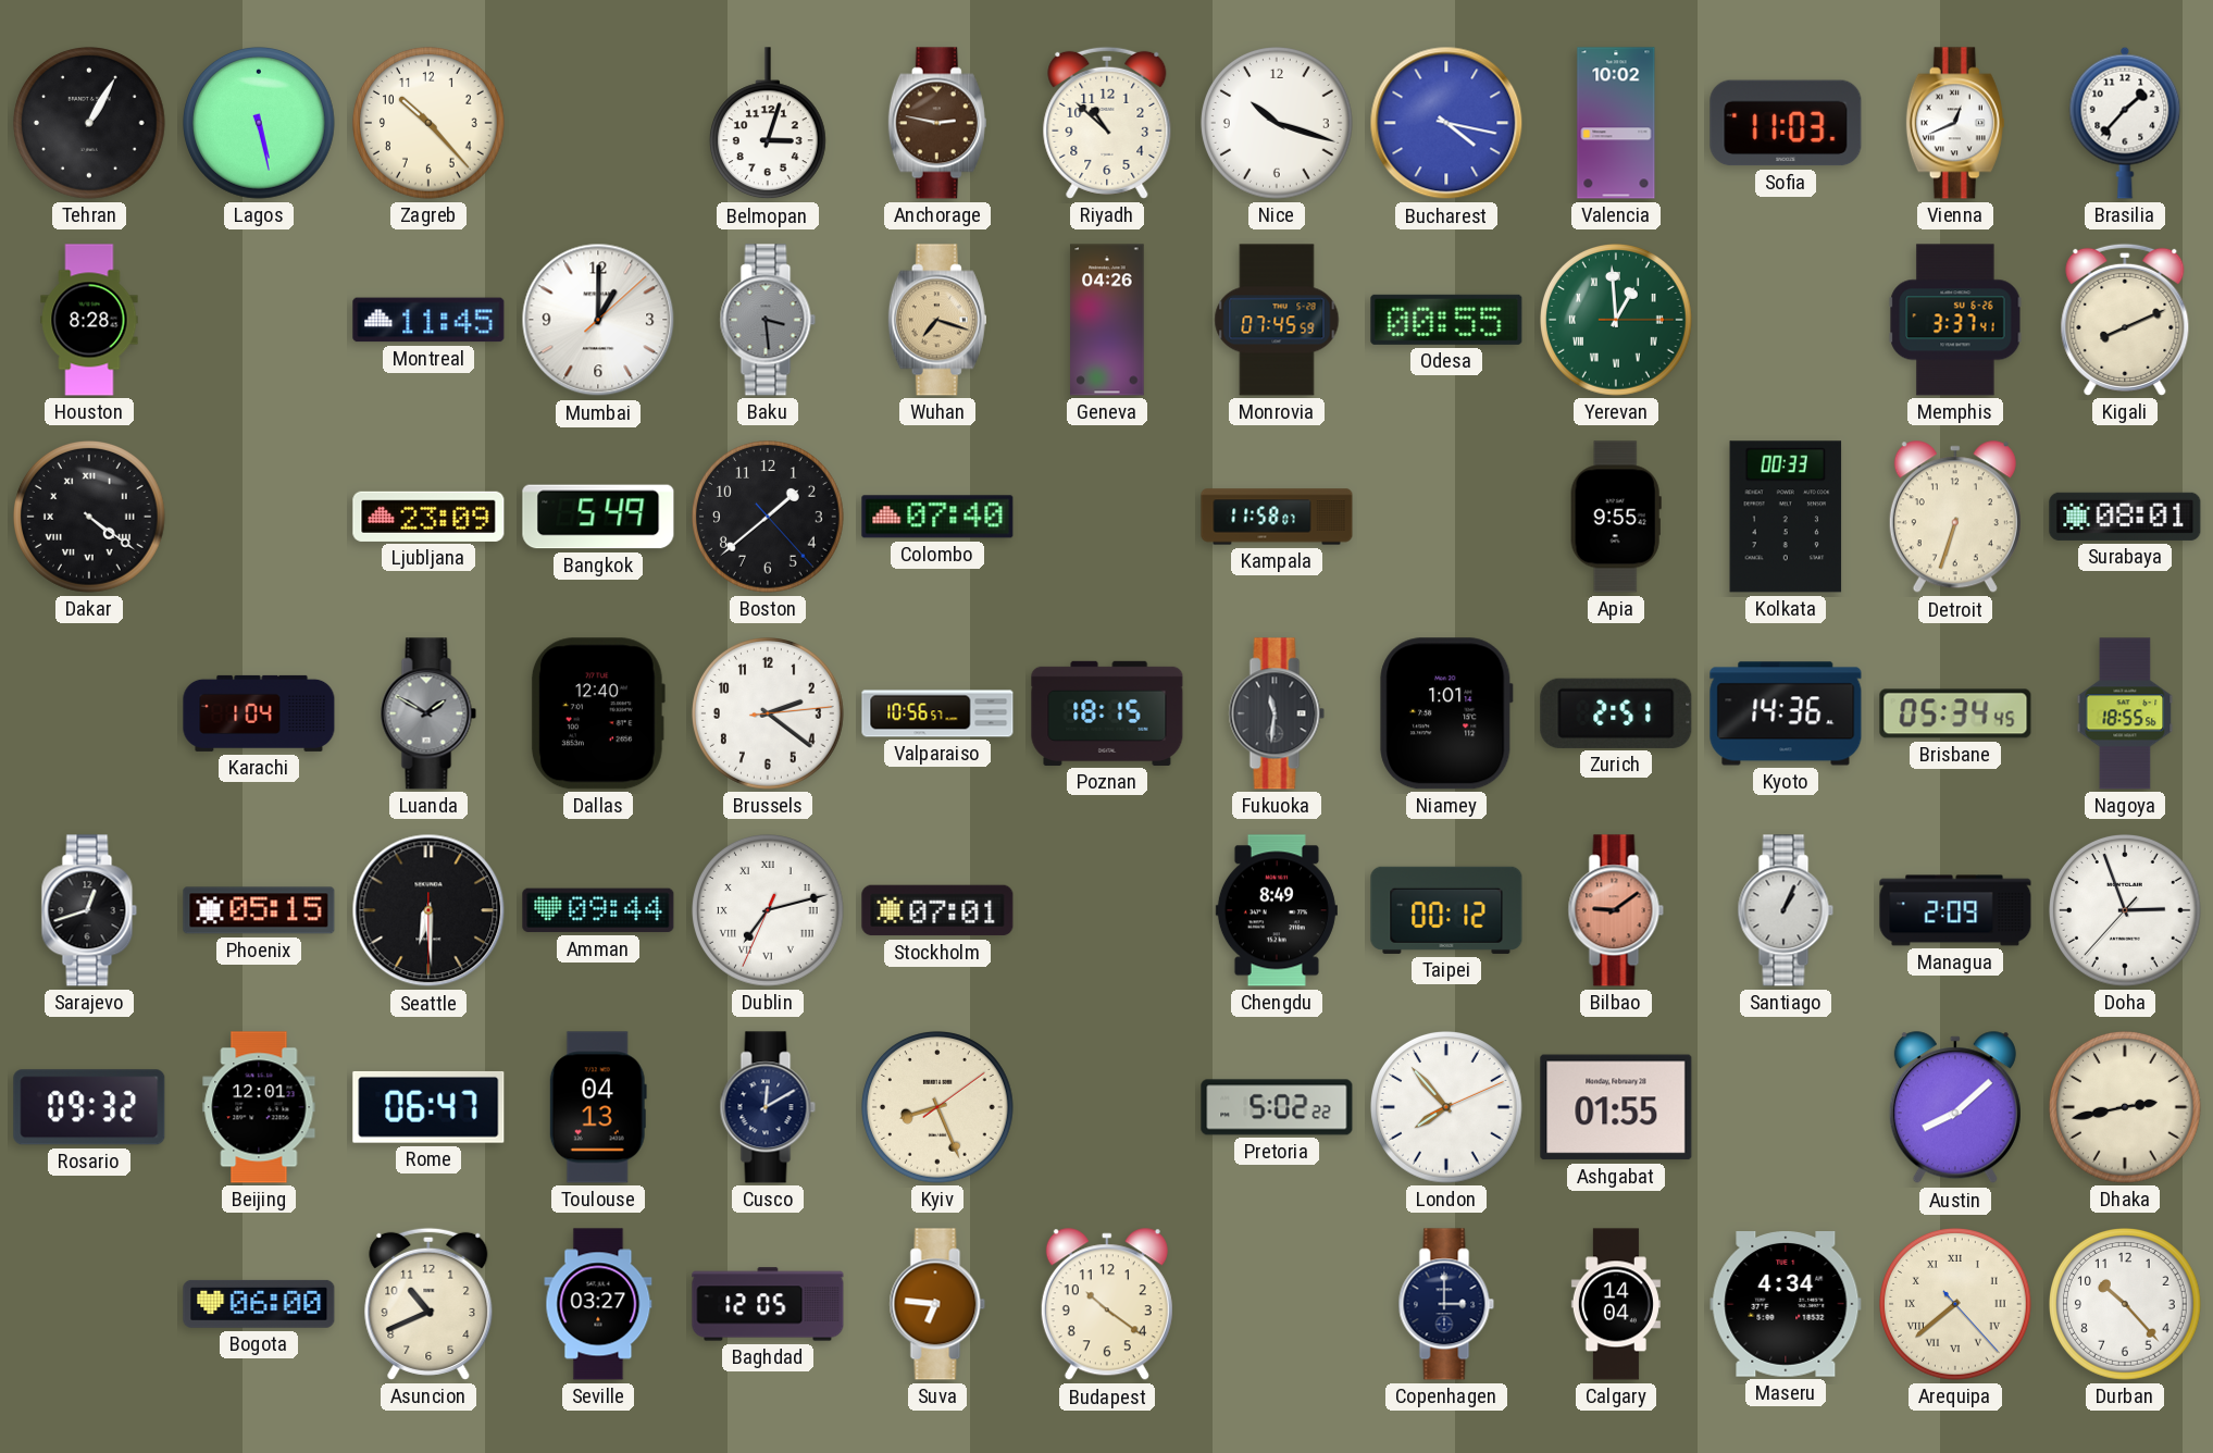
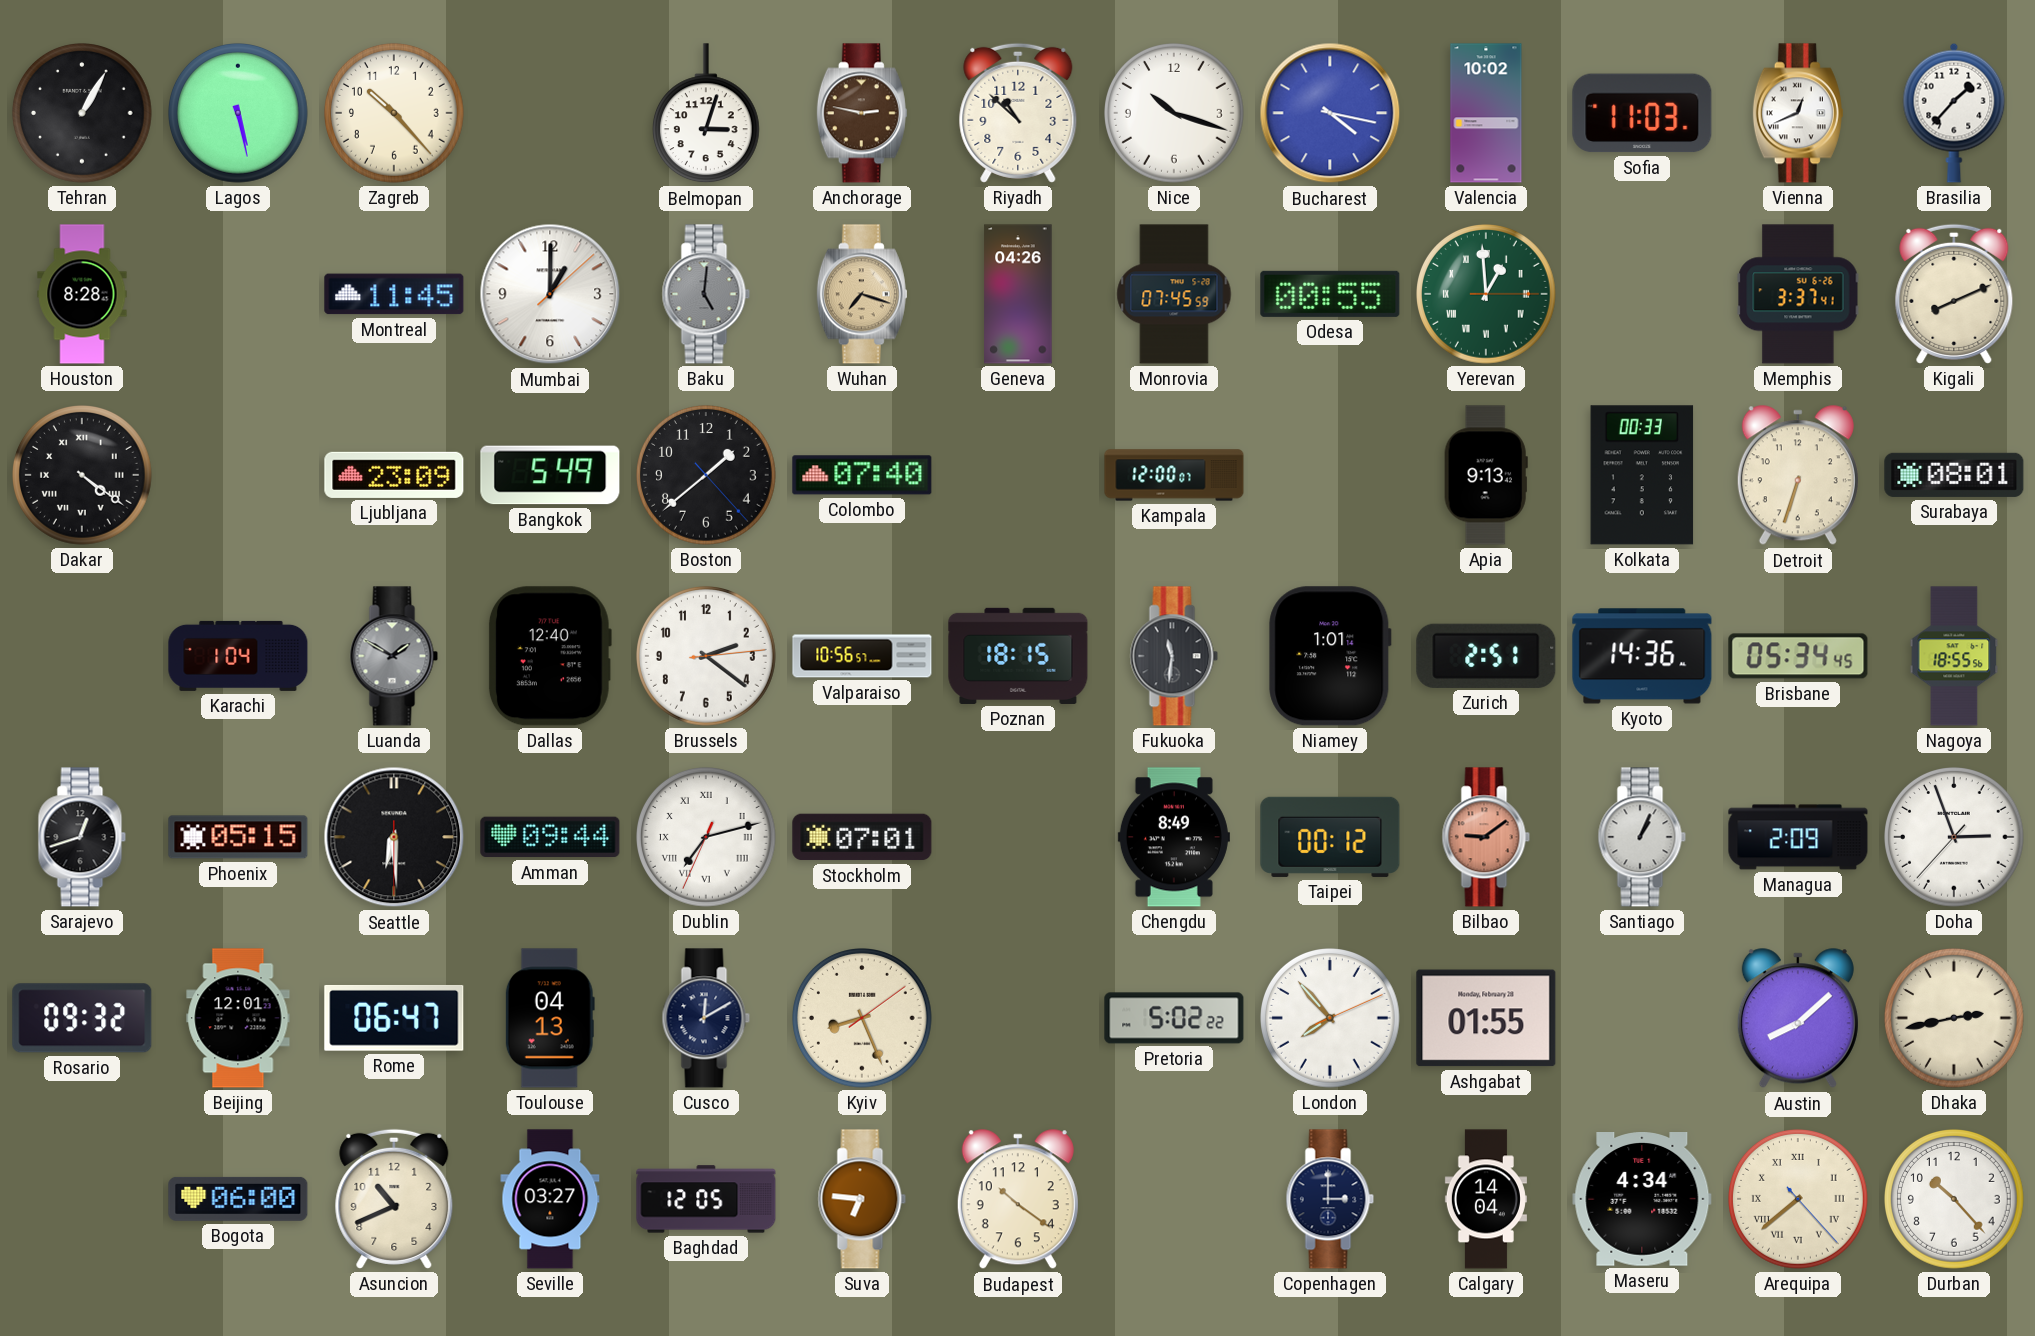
Baku: 3:29 -> 5:01 (706, 294)
Kampala: 11:58 -> 12:00 (1174, 475)
Apia: 9:55 -> 9:13 (1486, 475)
